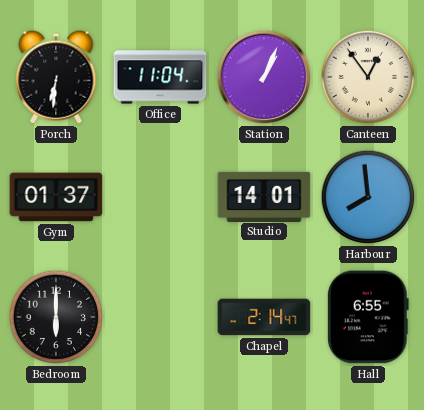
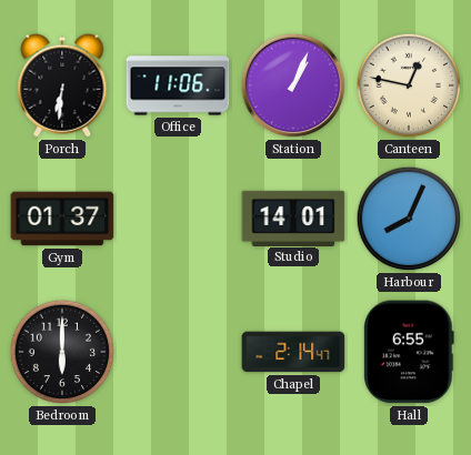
Office: 11:04 -> 11:06 (178, 85)
Canteen: 12:54 -> 12:47 (409, 85)
Harbour: 7:59 -> 8:04 (409, 219)
